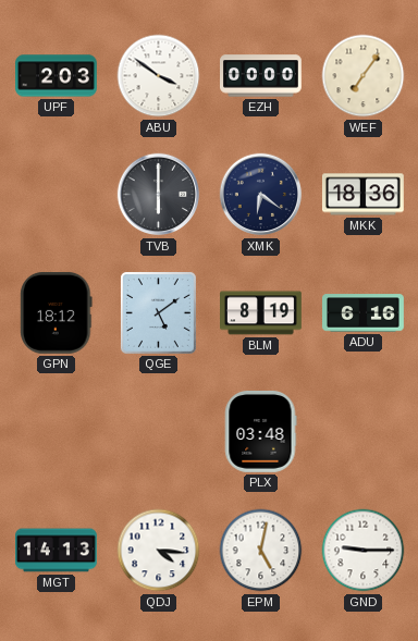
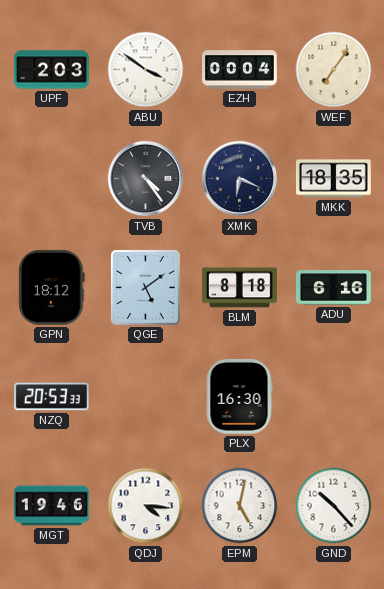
EZH: 00:00 -> 00:04 (240, 70)
TVB: 6:00 -> 4:24 (146, 179)
XMK: 6:21 -> 6:19 (240, 179)
MKK: 18:36 -> 18:35 (333, 179)
BLM: 8:19 -> 8:18 (240, 288)
NZQ: none -> 20:53 (51, 397)
PLX: 03:48 -> 16:30 (239, 396)
MGT: 14:13 -> 19:46 (52, 506)
GND: 9:15 -> 10:23 (334, 506)
